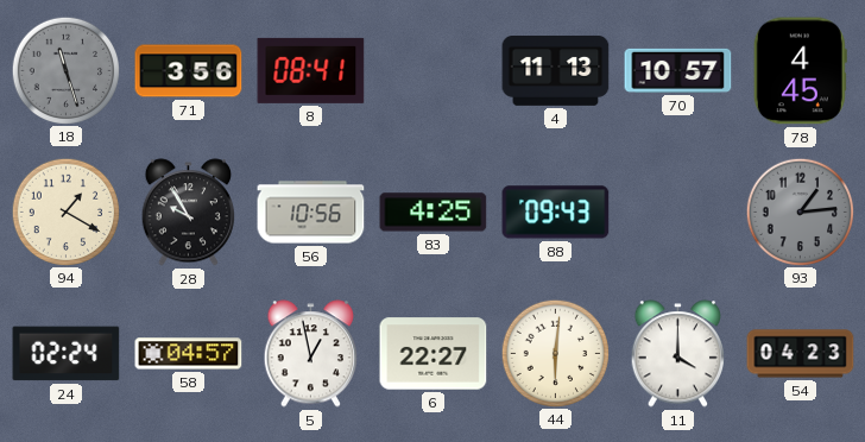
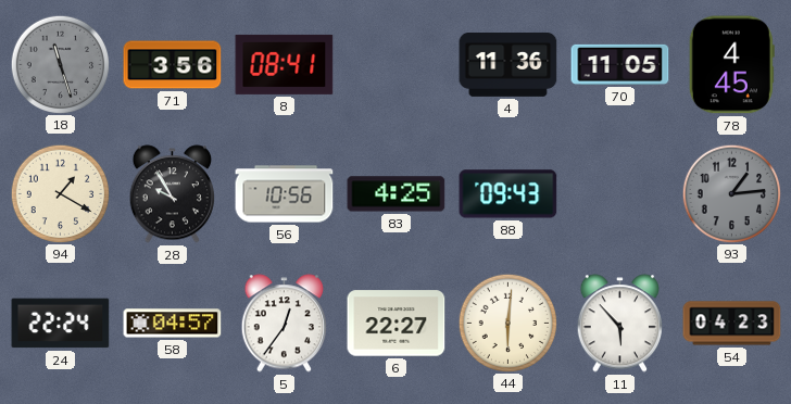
4: 11:13 -> 11:36 (508, 65)
70: 10:57 -> 11:05 (620, 64)
24: 02:24 -> 22:24 (61, 324)
5: 12:58 -> 12:36 (285, 324)
11: 4:00 -> 5:53 (620, 324)
